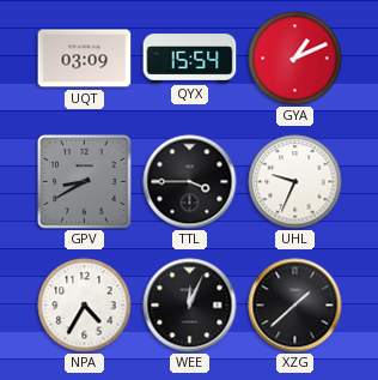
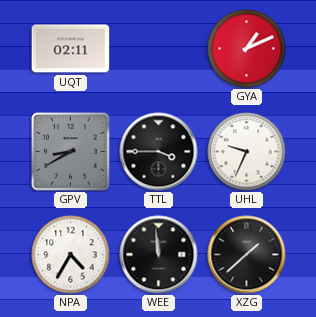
UQT: 03:09 -> 02:11 (71, 49)
QYX: 15:54 -> none (190, 59)
WEE: 12:04 -> 11:59 (159, 255)
